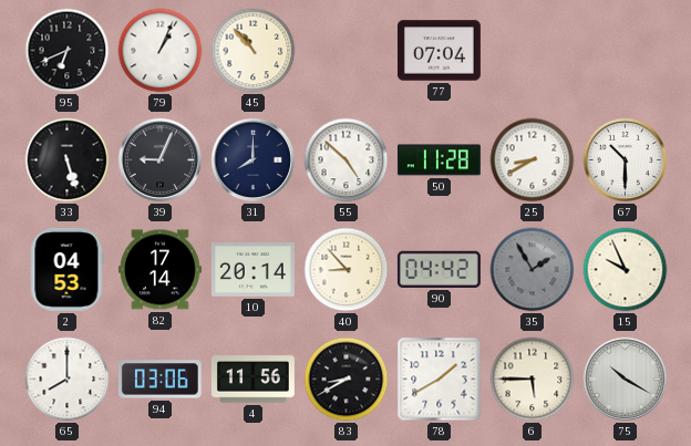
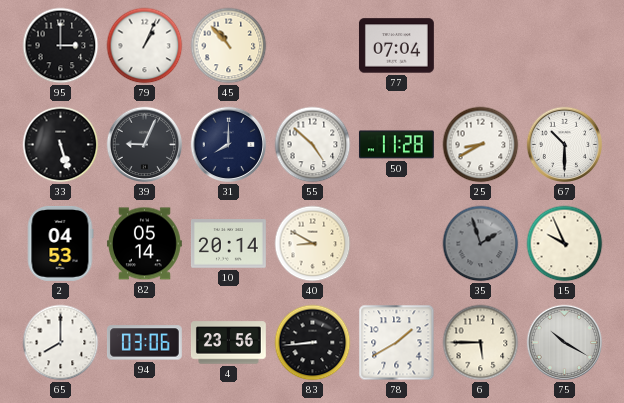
95: 6:41 -> 3:00 (61, 46)
82: 17:14 -> 05:14 (144, 244)
40: 8:53 -> 8:50 (313, 244)
90: 04:42 -> none (439, 269)
35: 1:55 -> 1:57 (481, 244)
4: 11:56 -> 23:56 (228, 343)
83: 8:40 -> 8:44 (313, 343)
